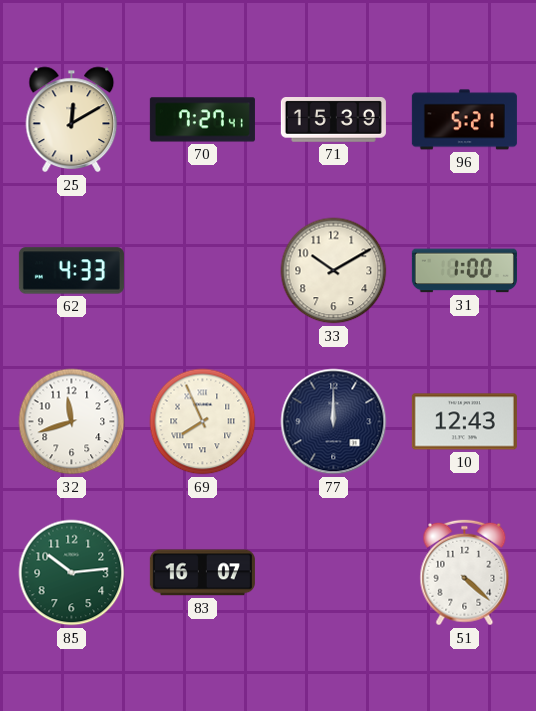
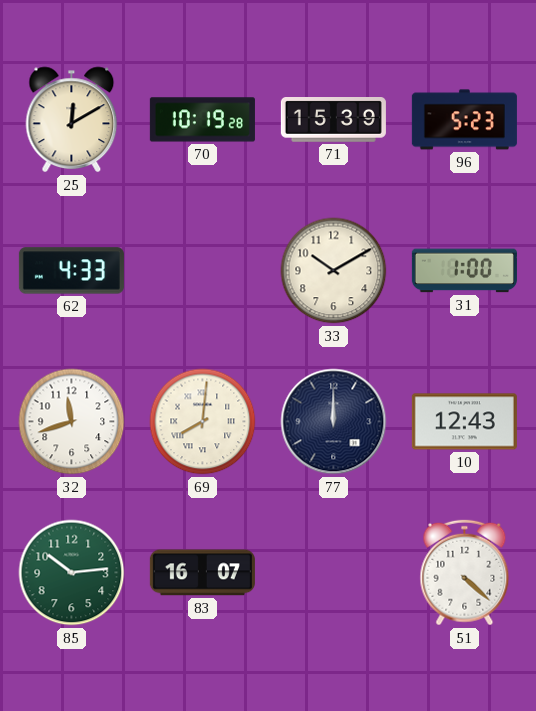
70: 7:27 -> 10:19 (202, 120)
96: 5:21 -> 5:23 (464, 120)
69: 7:56 -> 8:01 (203, 422)
